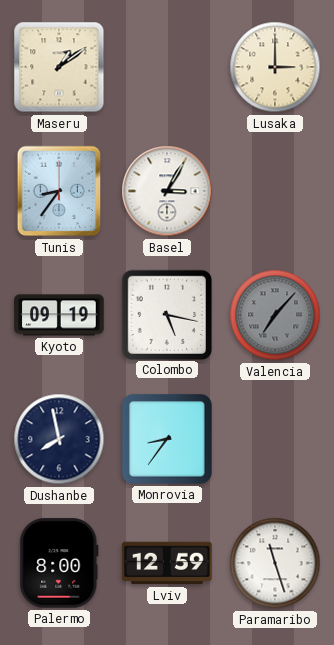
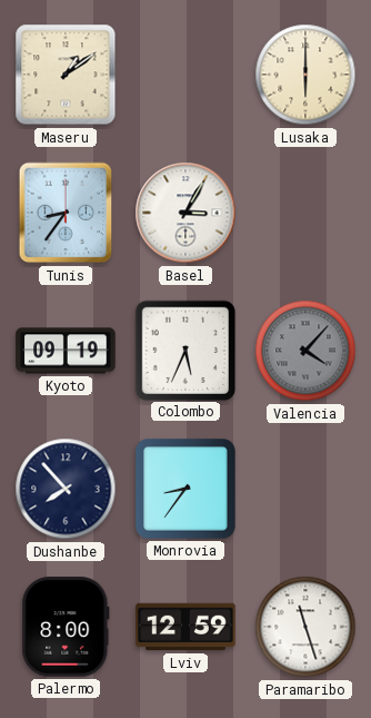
Lusaka: 3:00 -> 6:00 (305, 75)
Colombo: 5:17 -> 5:34 (184, 350)
Valencia: 7:07 -> 4:07 (305, 351)
Dushanbe: 7:58 -> 7:53 (66, 489)
